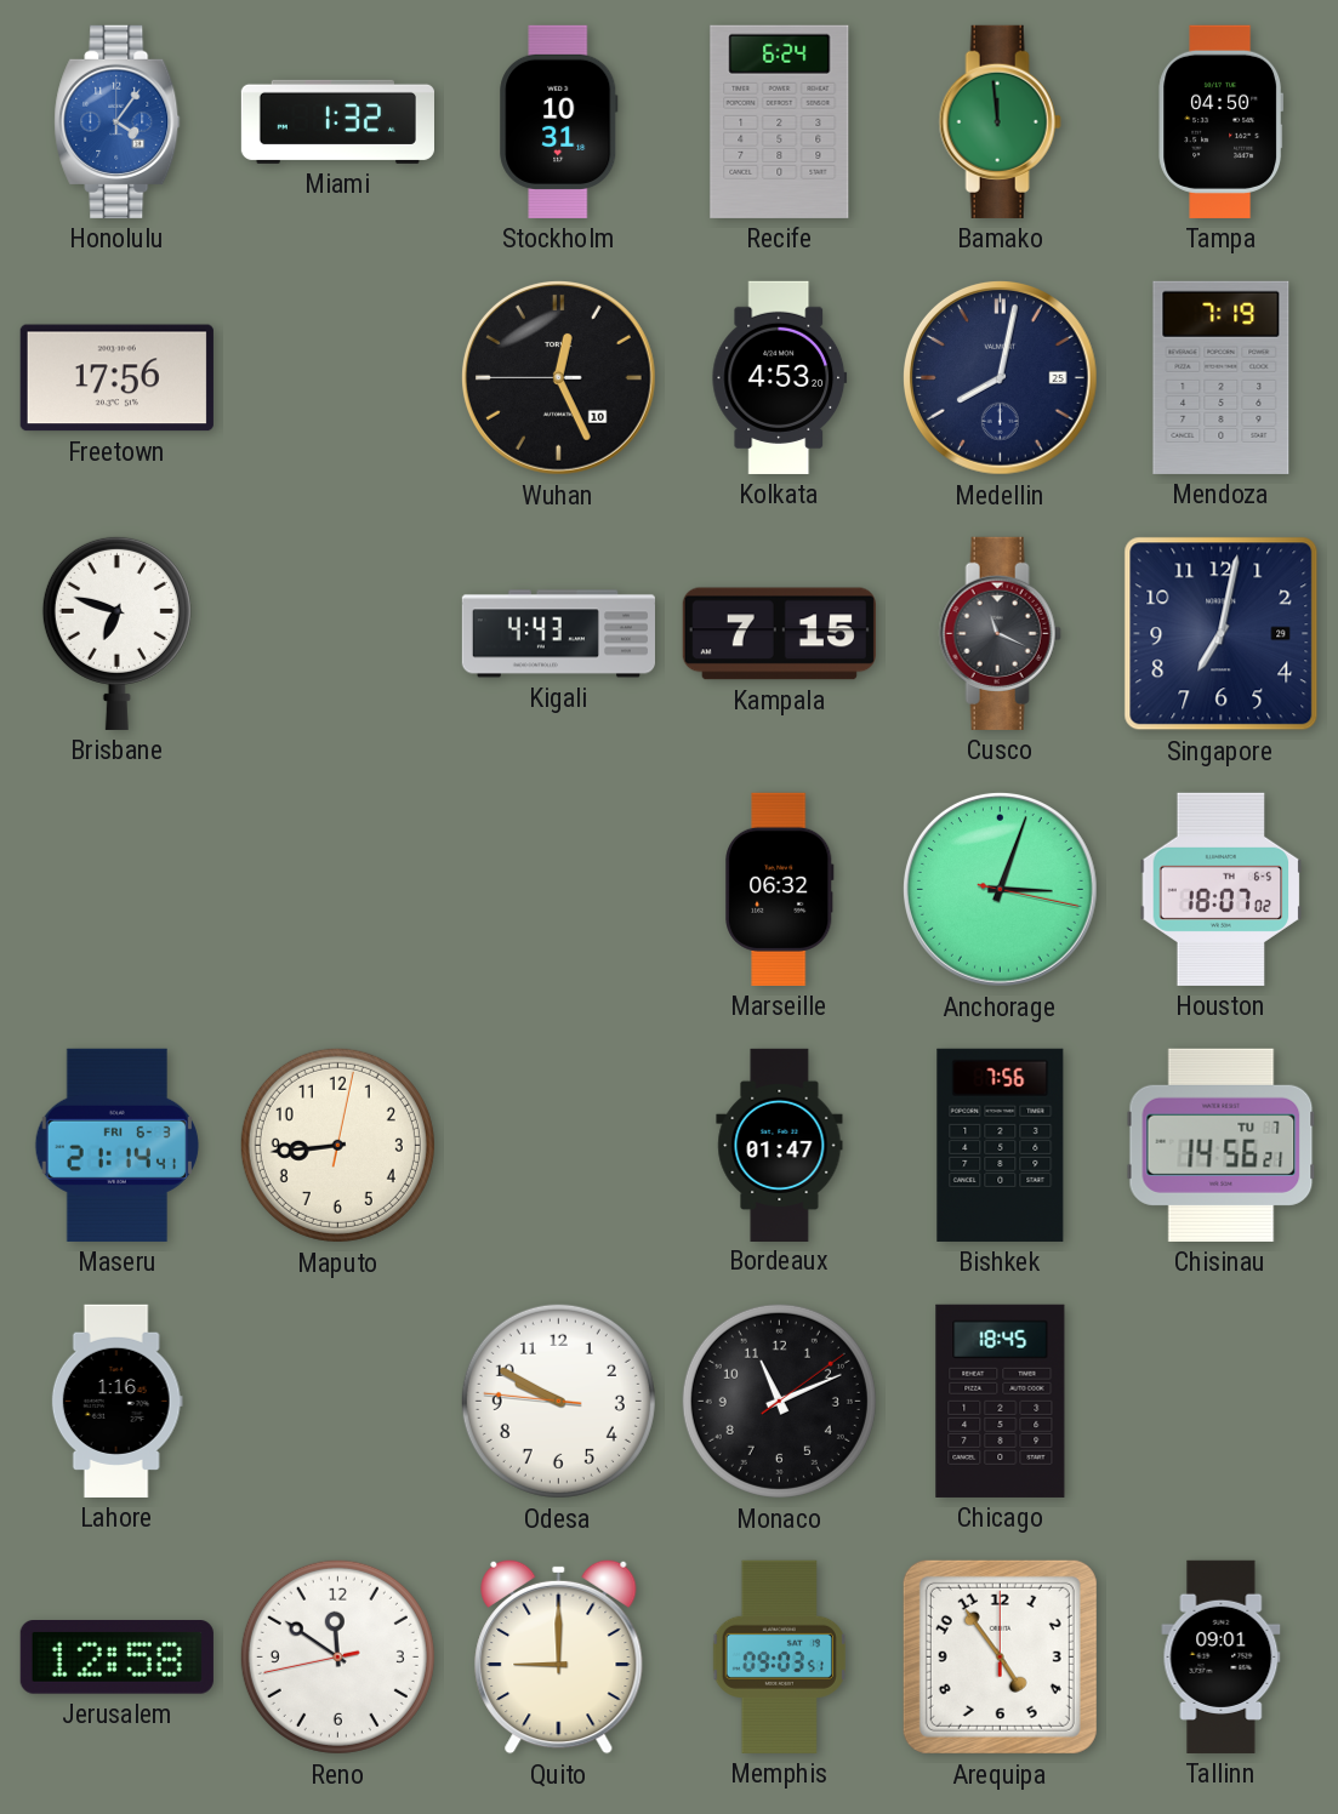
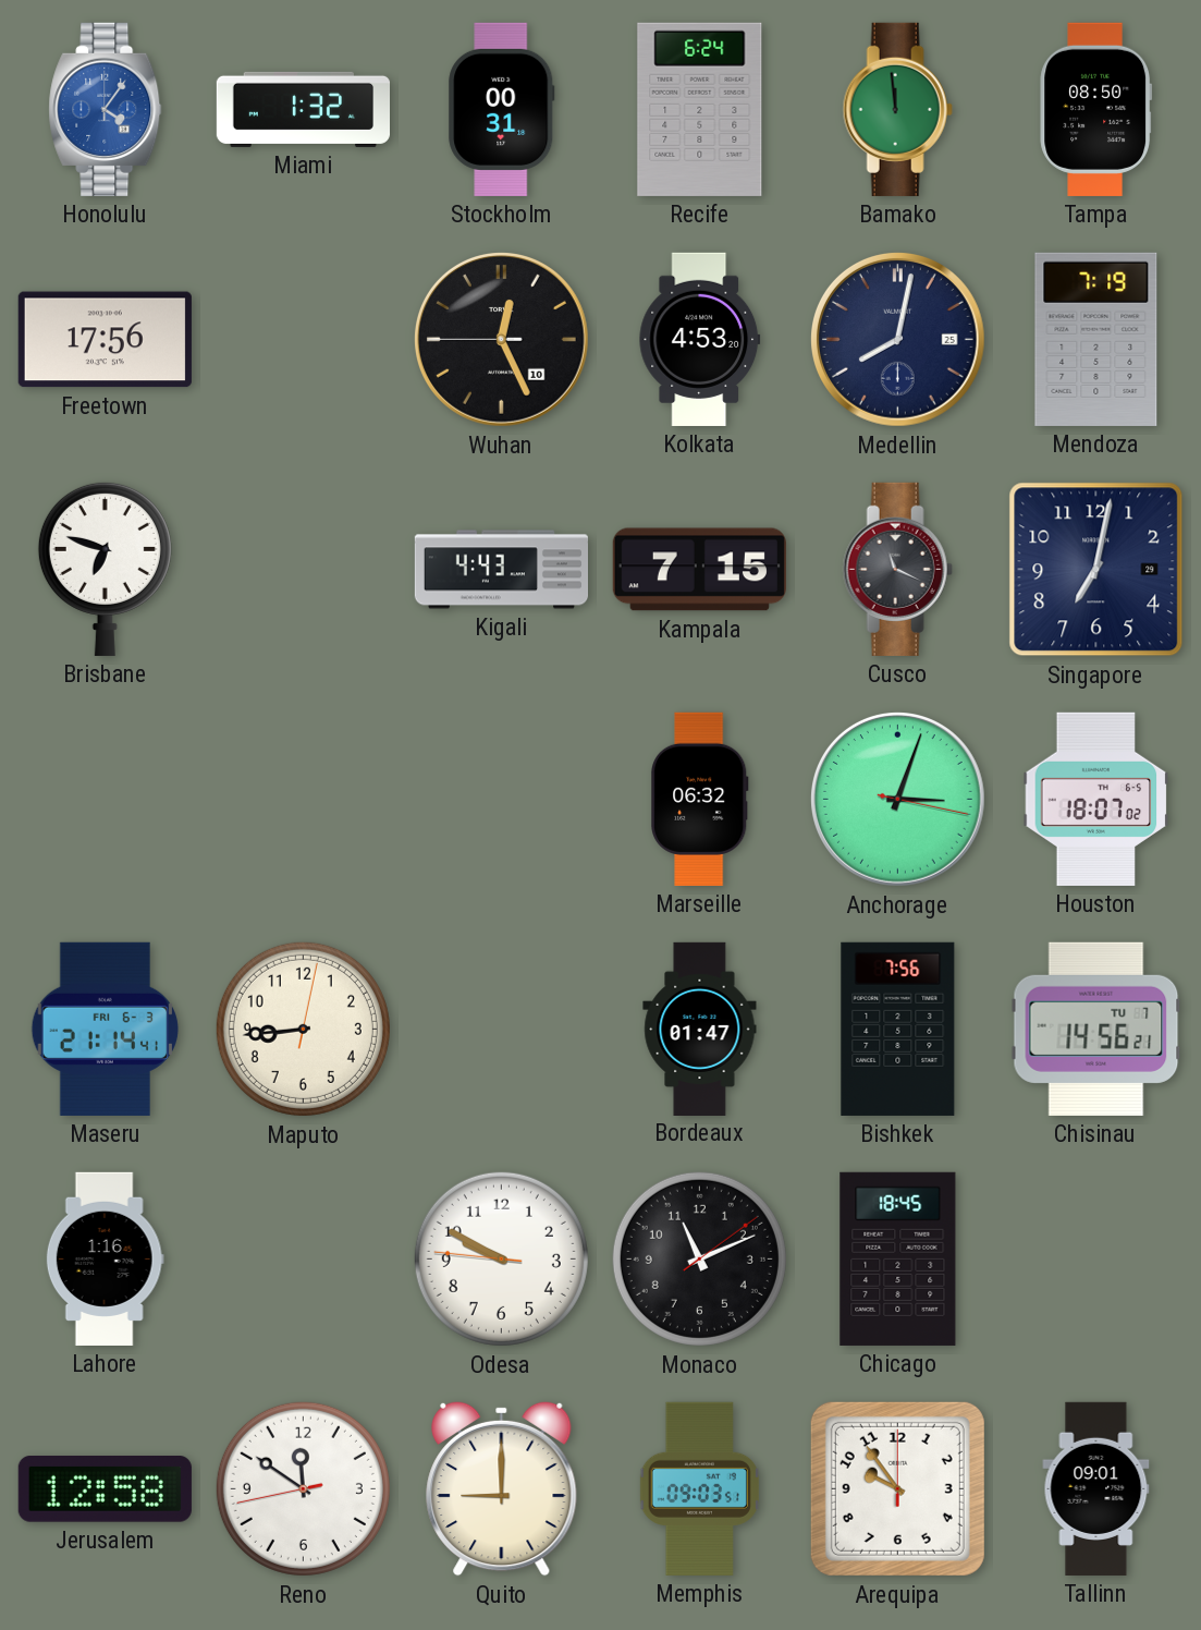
Stockholm: 10:31 -> 00:31 (502, 109)
Tampa: 04:50 -> 08:50 (1096, 109)
Arequipa: 4:54 -> 9:54 (897, 1488)
